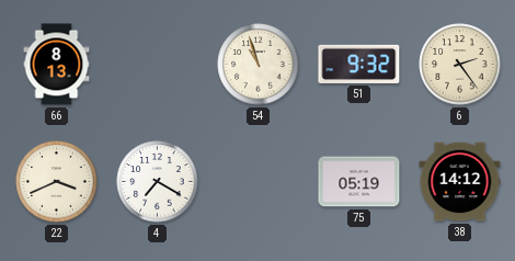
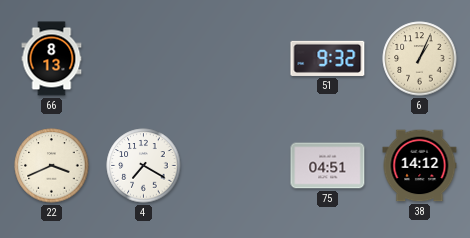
54: 10:57 -> none (259, 65)
6: 2:24 -> 1:04 (420, 59)
75: 05:19 -> 04:51 (328, 166)
